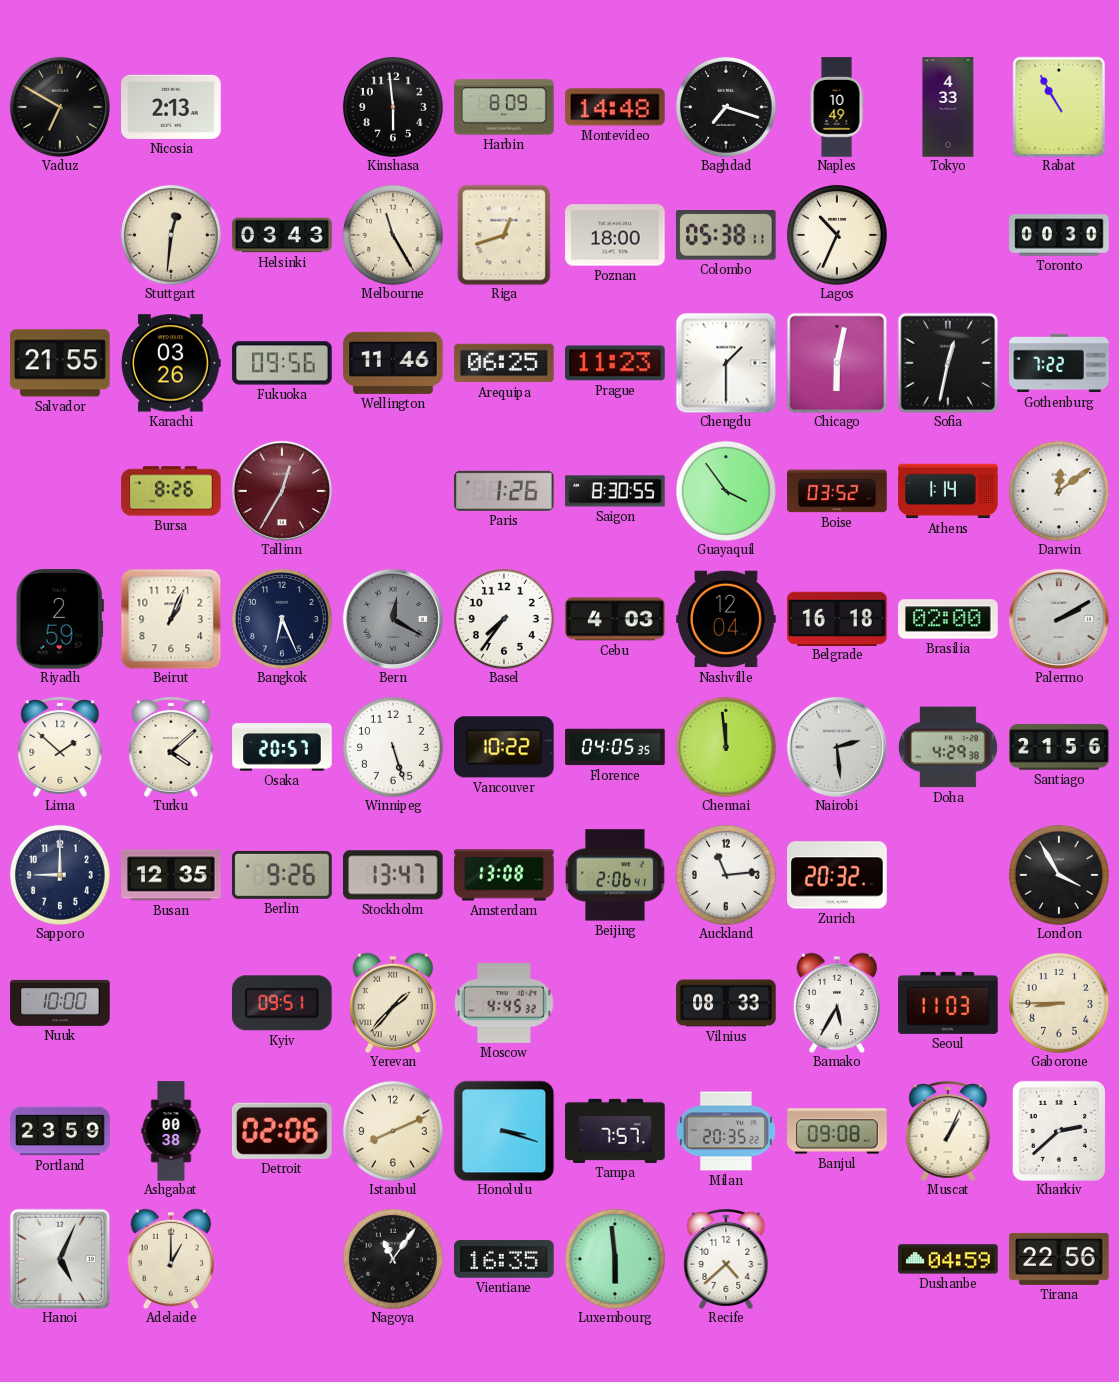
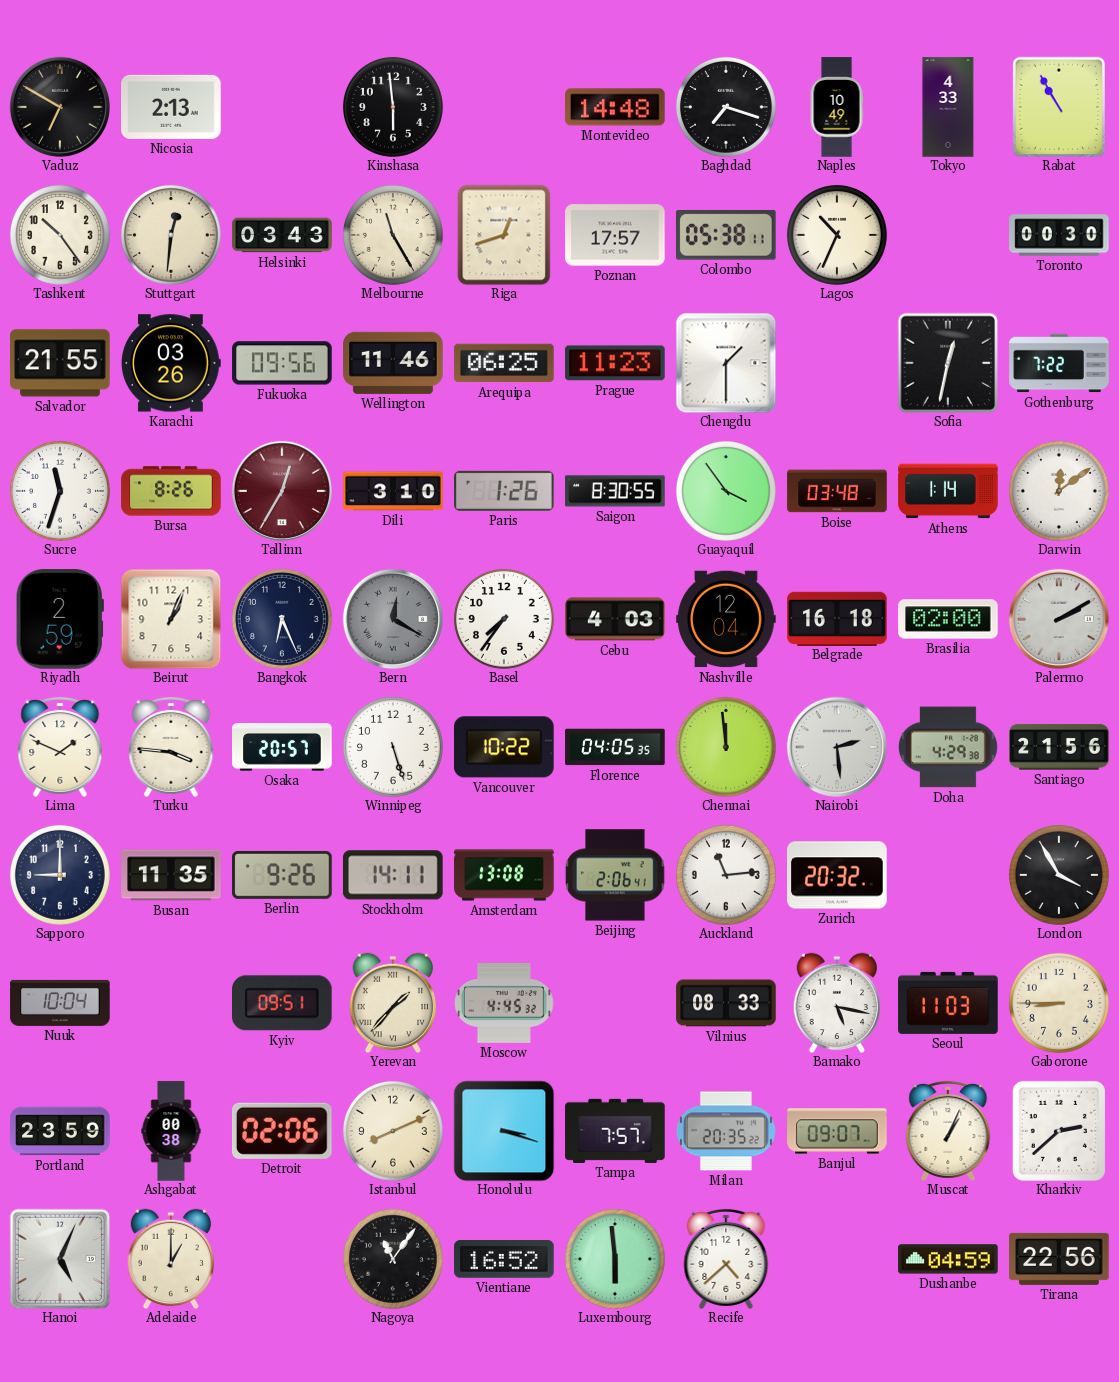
Harbin: 8:09 -> none (504, 107)
Tashkent: none -> 10:24 (60, 235)
Poznan: 18:00 -> 17:57 (615, 235)
Chicago: 6:02 -> none (837, 363)
Sucre: none -> 11:33 (60, 491)
Dili: none -> 3:10 (393, 491)
Boise: 03:52 -> 03:48 (837, 491)
Lima: 1:52 -> 1:49 (60, 747)
Turku: 4:08 -> 3:46 (171, 747)
Busan: 12:35 -> 11:35 (171, 875)
Stockholm: 13:47 -> 14:11 (394, 875)
Nuuk: 10:00 -> 10:04 (60, 1003)
Bamako: 5:35 -> 5:17 (837, 1003)
Banjul: 09:08 -> 09:07 (837, 1131)
Vientiane: 16:35 -> 16:52 (504, 1259)
